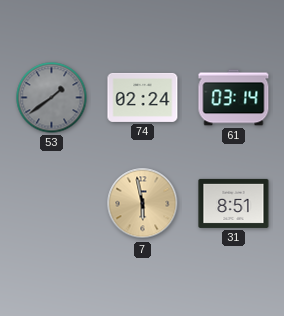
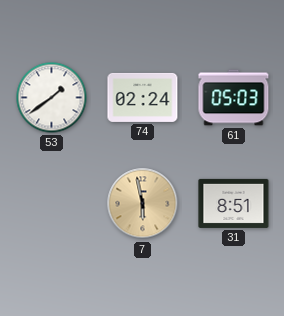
53 dial: grey -> white (52, 98)
61: 03:14 -> 05:03 (234, 98)
